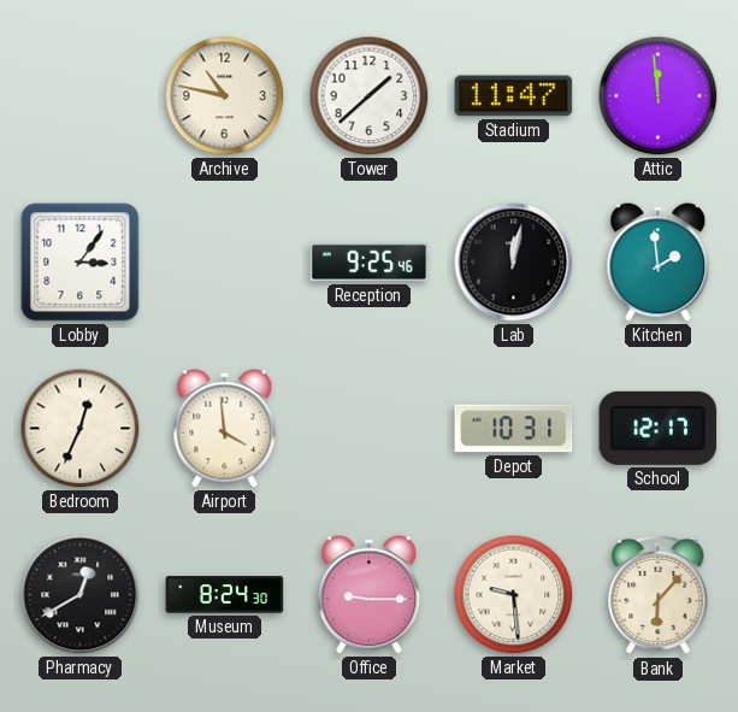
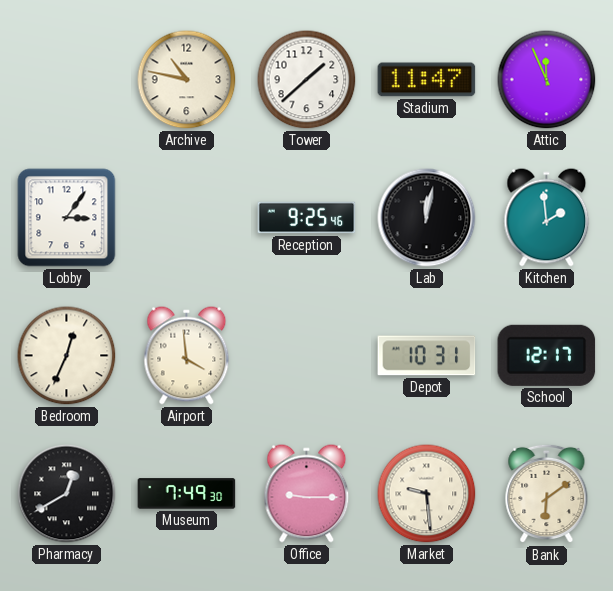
Attic: 11:59 -> 11:56 (547, 80)
Museum: 8:24 -> 7:49 (187, 494)
Bank: 6:07 -> 6:09 (547, 494)
